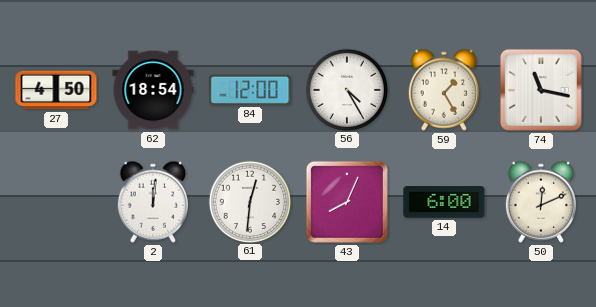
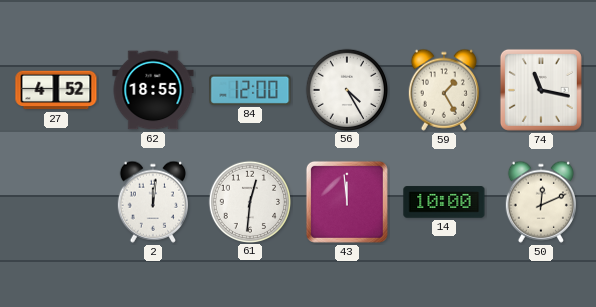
27: 4:50 -> 4:52 (56, 90)
62: 18:54 -> 18:55 (153, 90)
43: 8:04 -> 11:59 (347, 202)
14: 6:00 -> 10:00 (444, 202)
